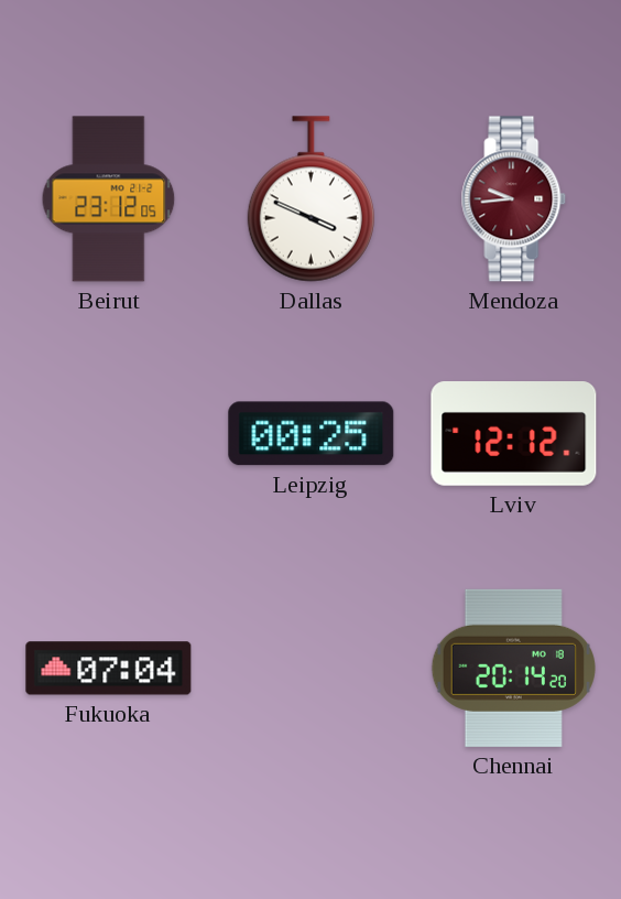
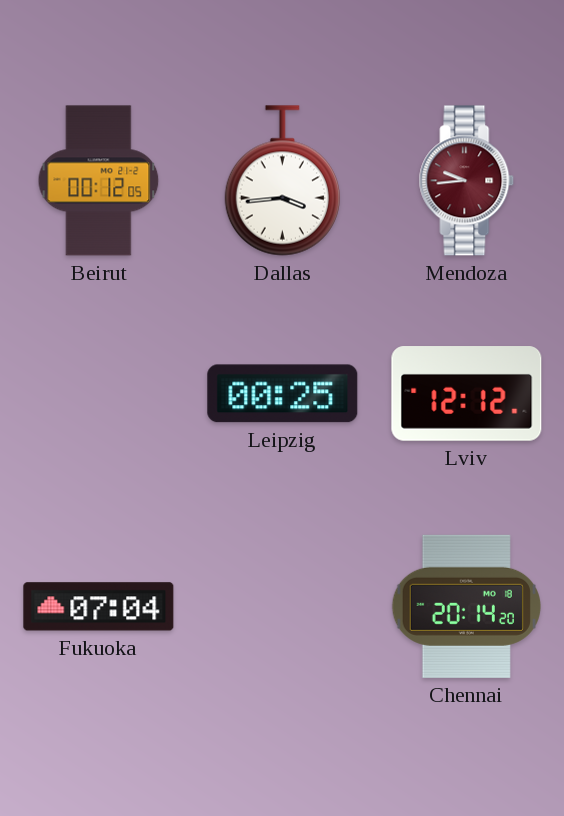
Beirut: 23:12 -> 00:12 (99, 181)
Dallas: 3:49 -> 3:44 (282, 181)
